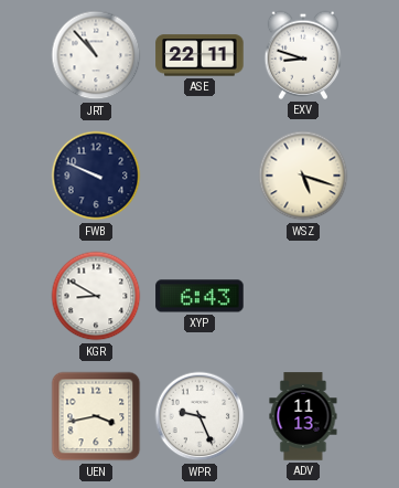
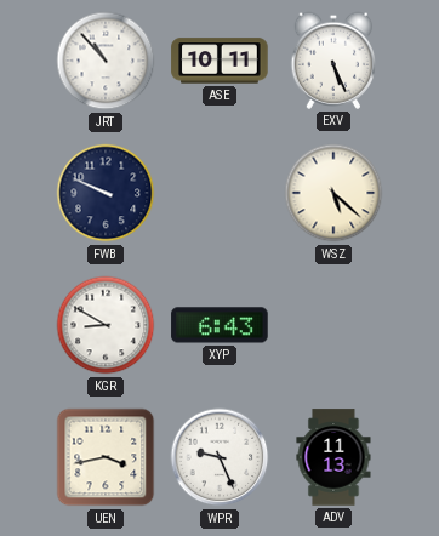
ASE: 22:11 -> 10:11 (219, 61)
EXV: 8:48 -> 5:26 (332, 61)
WSZ: 5:18 -> 5:22 (333, 193)
